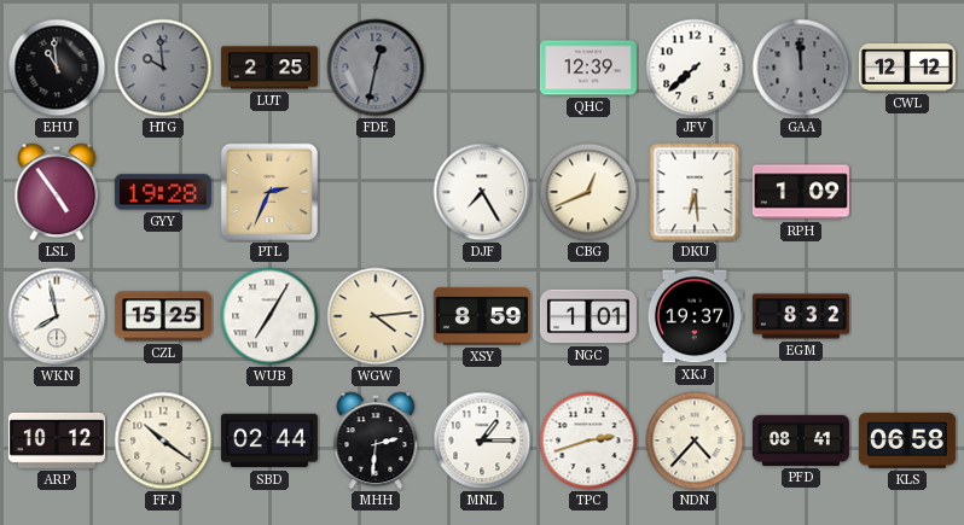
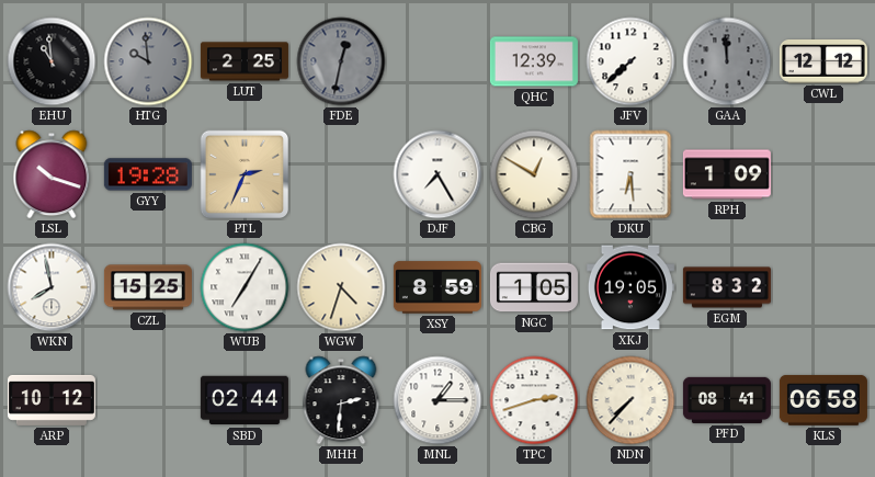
LSL: 4:54 -> 10:18 (52, 174)
CBG: 12:41 -> 12:50 (534, 174)
WGW: 4:14 -> 4:33 (341, 287)
NGC: 1:01 -> 1:05 (534, 287)
XKJ: 19:37 -> 19:05 (630, 287)
FFJ: 10:21 -> none (163, 441)
NDN: 4:37 -> 7:37 (630, 400)
